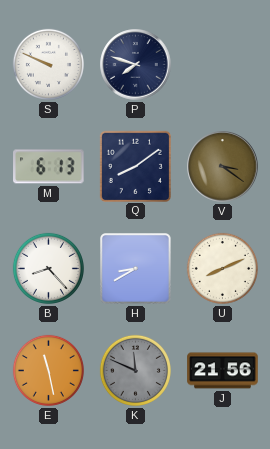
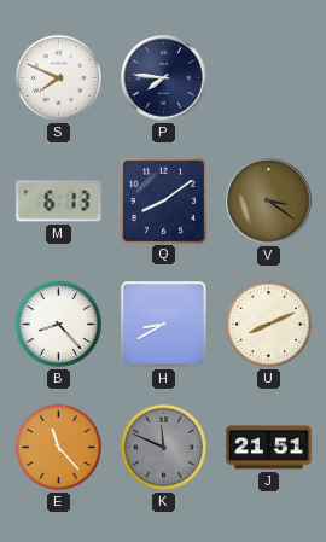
S: 9:49 -> 7:49 (58, 77)
P: 7:48 -> 7:46 (164, 78)
E: 11:28 -> 11:23 (58, 447)
J: 21:56 -> 21:51 (269, 448)
